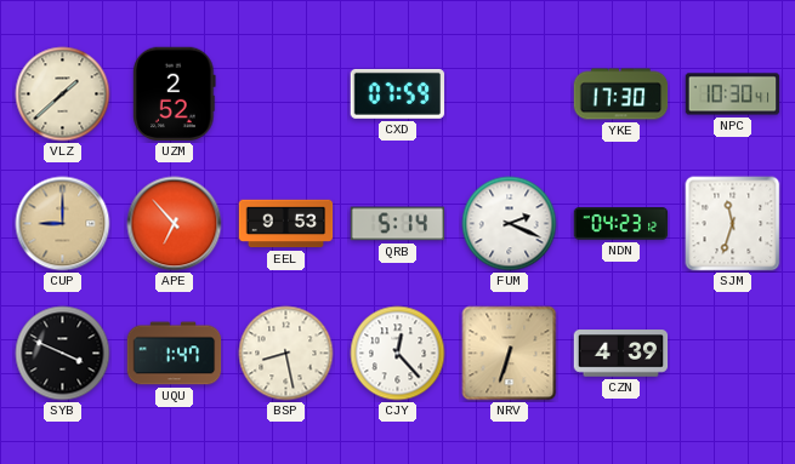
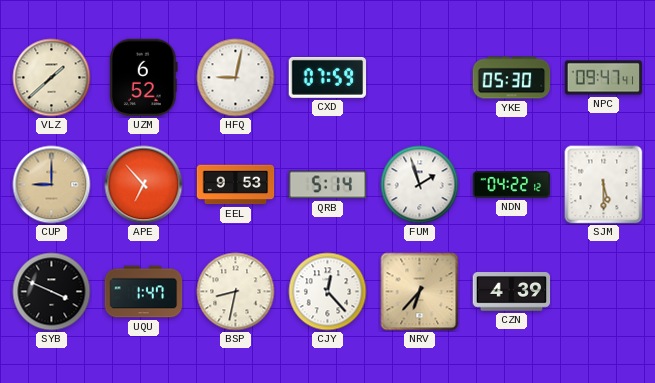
UZM: 2:52 -> 6:52 (144, 78)
HFQ: none -> 9:02 (236, 78)
YKE: 17:30 -> 05:30 (512, 78)
NPC: 10:30 -> 09:47 (604, 78)
FUM: 2:19 -> 1:57 (420, 185)
NDN: 04:23 -> 04:22 (512, 185)
SJM: 11:33 -> 5:30 (604, 185)
BSP: 8:28 -> 8:32 (236, 292)
NRV: 6:33 -> 6:37 (420, 292)
